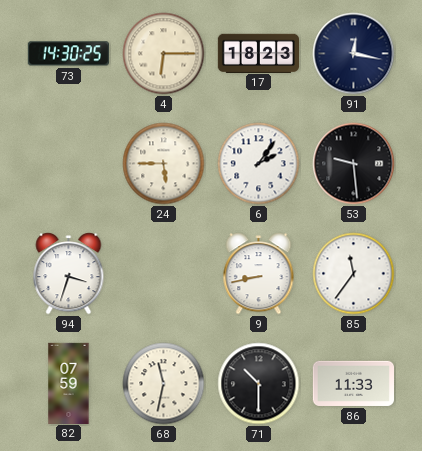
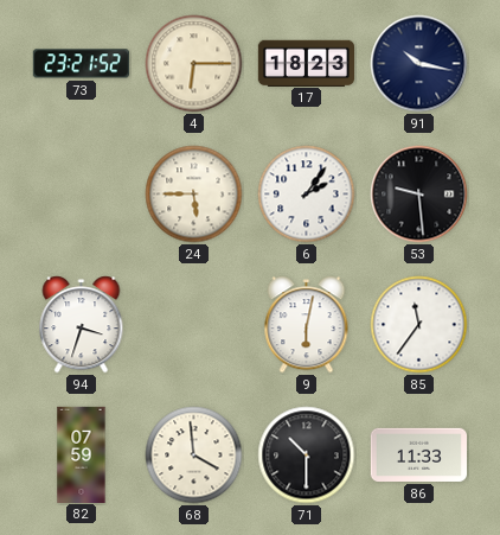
73: 14:30 -> 23:21 (81, 64)
91: 12:17 -> 10:17 (419, 64)
9: 8:43 -> 6:02 (307, 325)
68: 11:32 -> 3:59 (194, 456)
